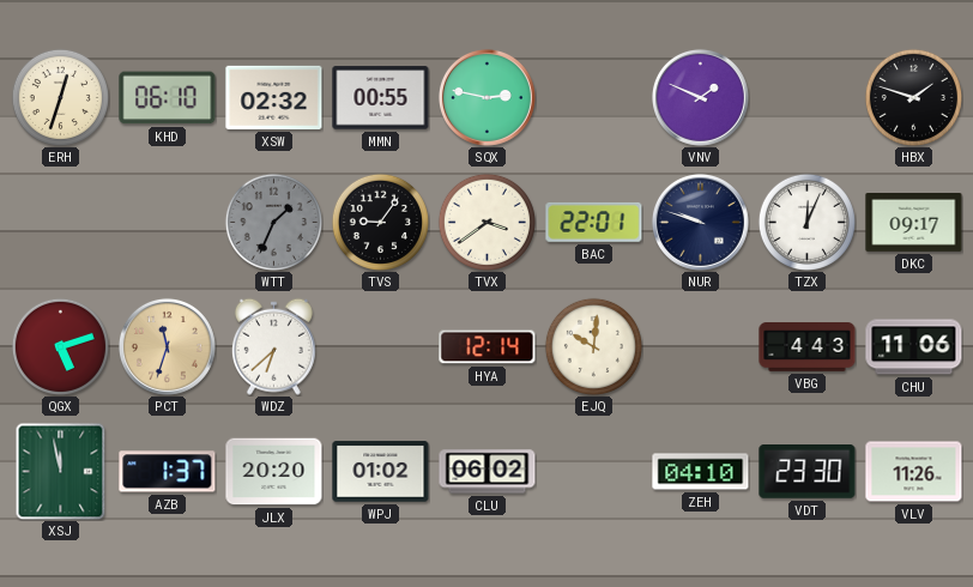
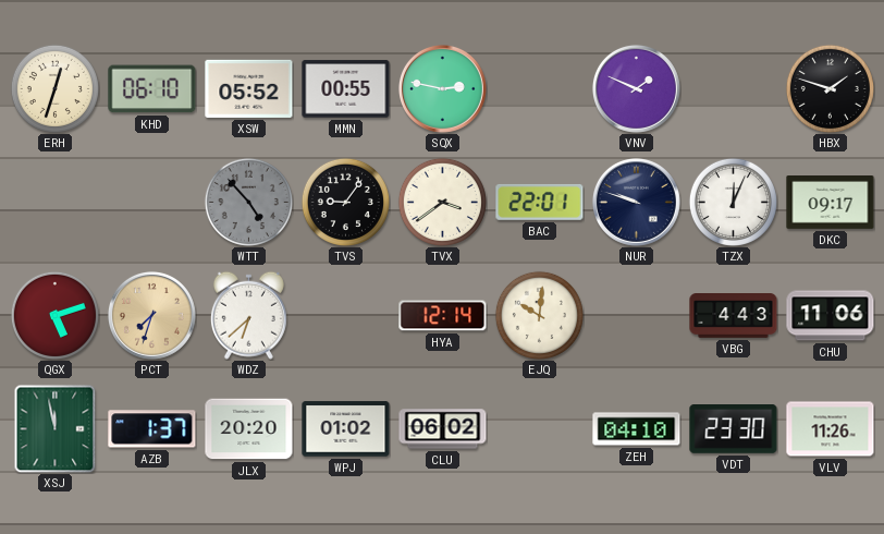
XSW: 02:32 -> 05:52 (249, 88)
WTT: 1:34 -> 4:53 (248, 202)
PCT: 11:33 -> 7:33 (151, 315)
